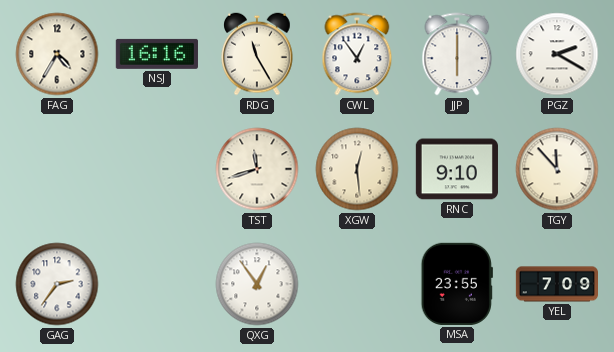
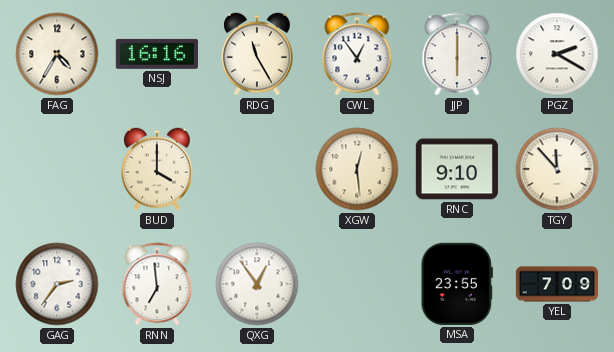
BUD: none -> 4:00 (157, 169)
TST: 11:42 -> none (257, 169)
RNN: none -> 6:59 (157, 284)
